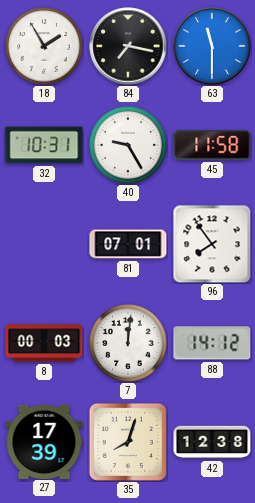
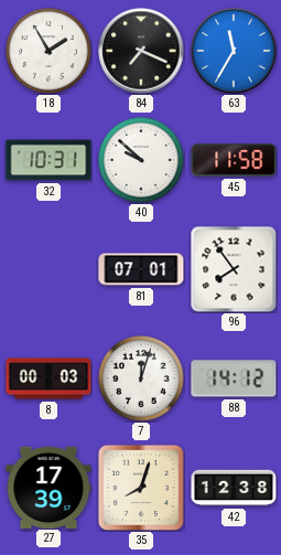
84: 7:17 -> 7:19 (141, 51)
63: 11:30 -> 11:35 (234, 51)
40: 9:25 -> 9:52 (142, 161)
7: 12:01 -> 12:03 (142, 380)
